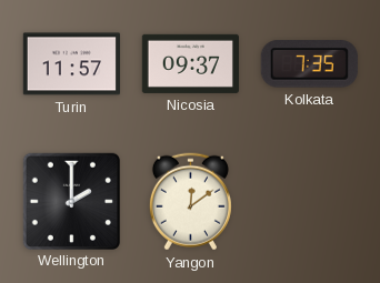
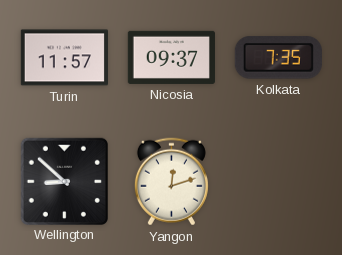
Wellington: 2:00 -> 8:52 (64, 181)
Yangon: 12:09 -> 12:12 (171, 182)
